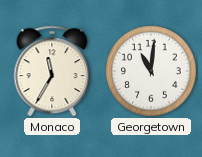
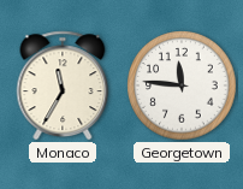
Georgetown: 11:01 -> 11:46 (182, 85)
